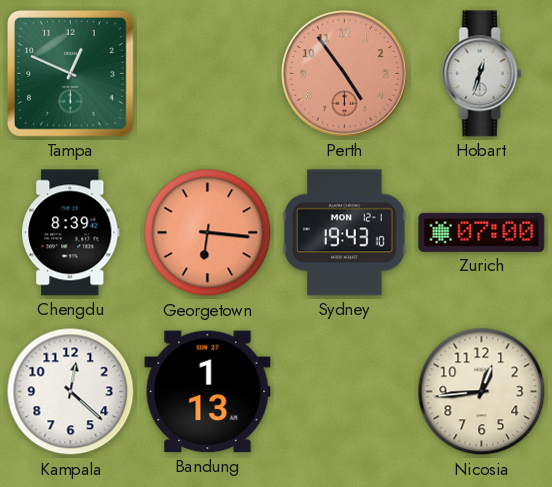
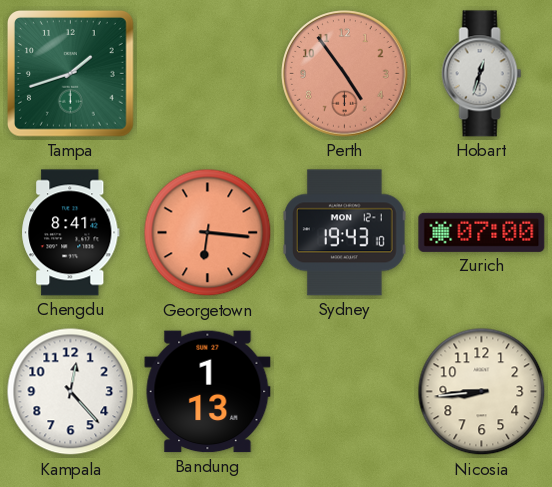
Tampa: 12:49 -> 1:42 (71, 74)
Chengdu: 8:39 -> 8:41 (71, 233)
Kampala: 12:22 -> 12:23 (71, 392)
Nicosia: 12:44 -> 8:44 (482, 392)
